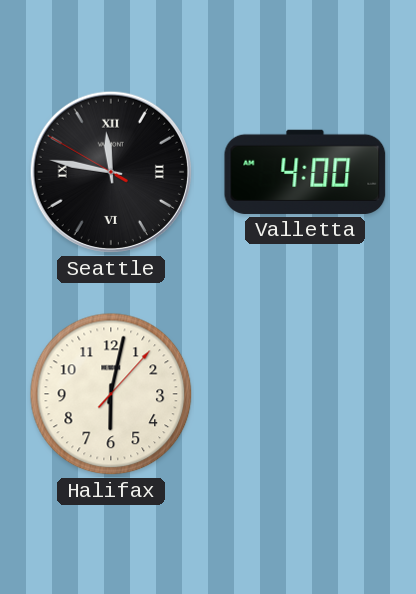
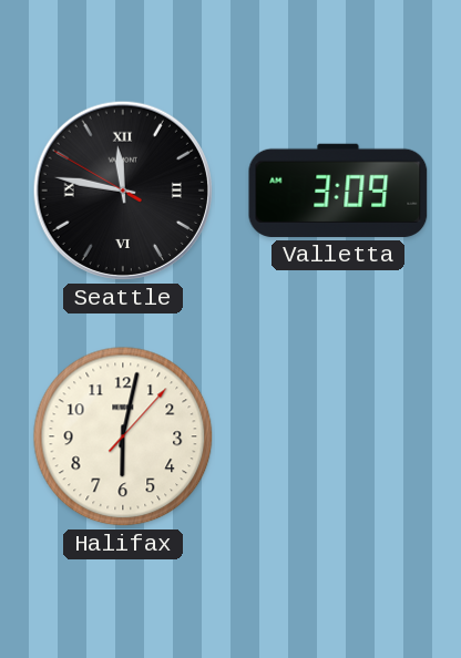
Valletta: 4:00 -> 3:09 (338, 191)
